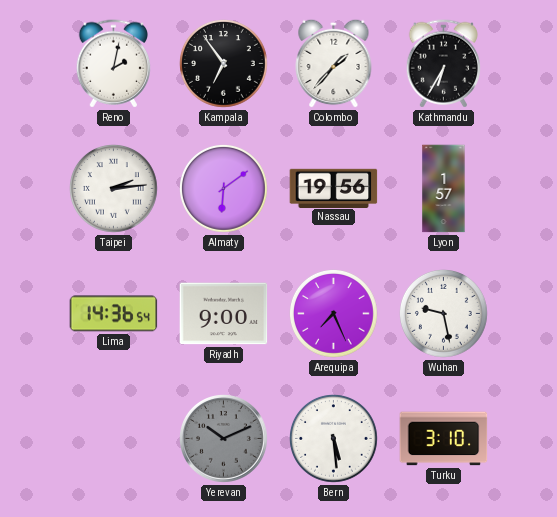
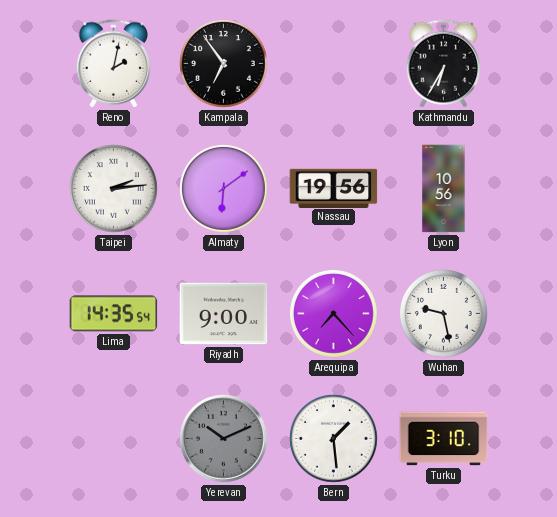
Colombo: 1:37 -> none (334, 63)
Lyon: 1:57 -> 10:56 (444, 189)
Lima: 14:36 -> 14:35 (114, 314)
Arequipa: 7:26 -> 7:23 (334, 314)
Bern: 5:29 -> 1:29 (334, 439)
